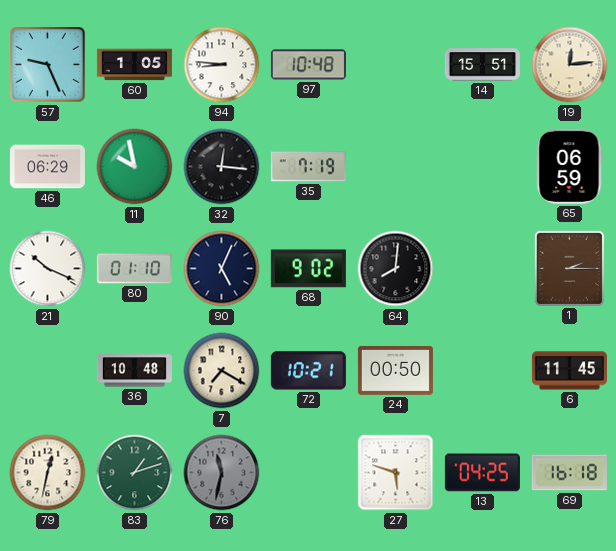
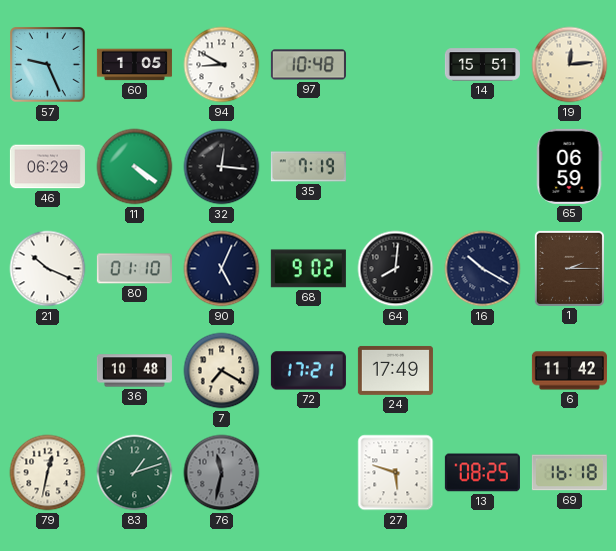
94: 8:46 -> 8:50 (222, 65)
11: 9:58 -> 4:21 (135, 167)
16: none -> 10:20 (483, 269)
72: 10:21 -> 17:21 (308, 371)
24: 00:50 -> 17:49 (395, 371)
6: 11:45 -> 11:42 (569, 371)
13: 04:25 -> 08:25 (482, 473)
